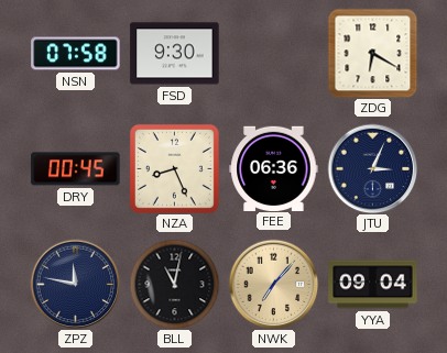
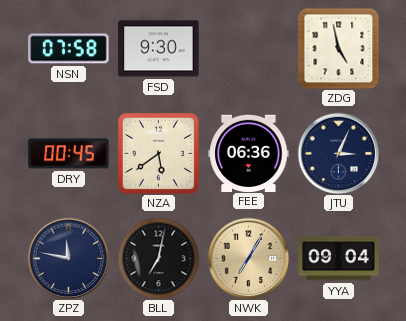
ZDG: 6:20 -> 4:58 (338, 48)
NZA: 8:26 -> 5:39 (158, 153)
BLL: 11:02 -> 7:02 (158, 258)
NWK: 7:07 -> 7:05 (248, 258)
